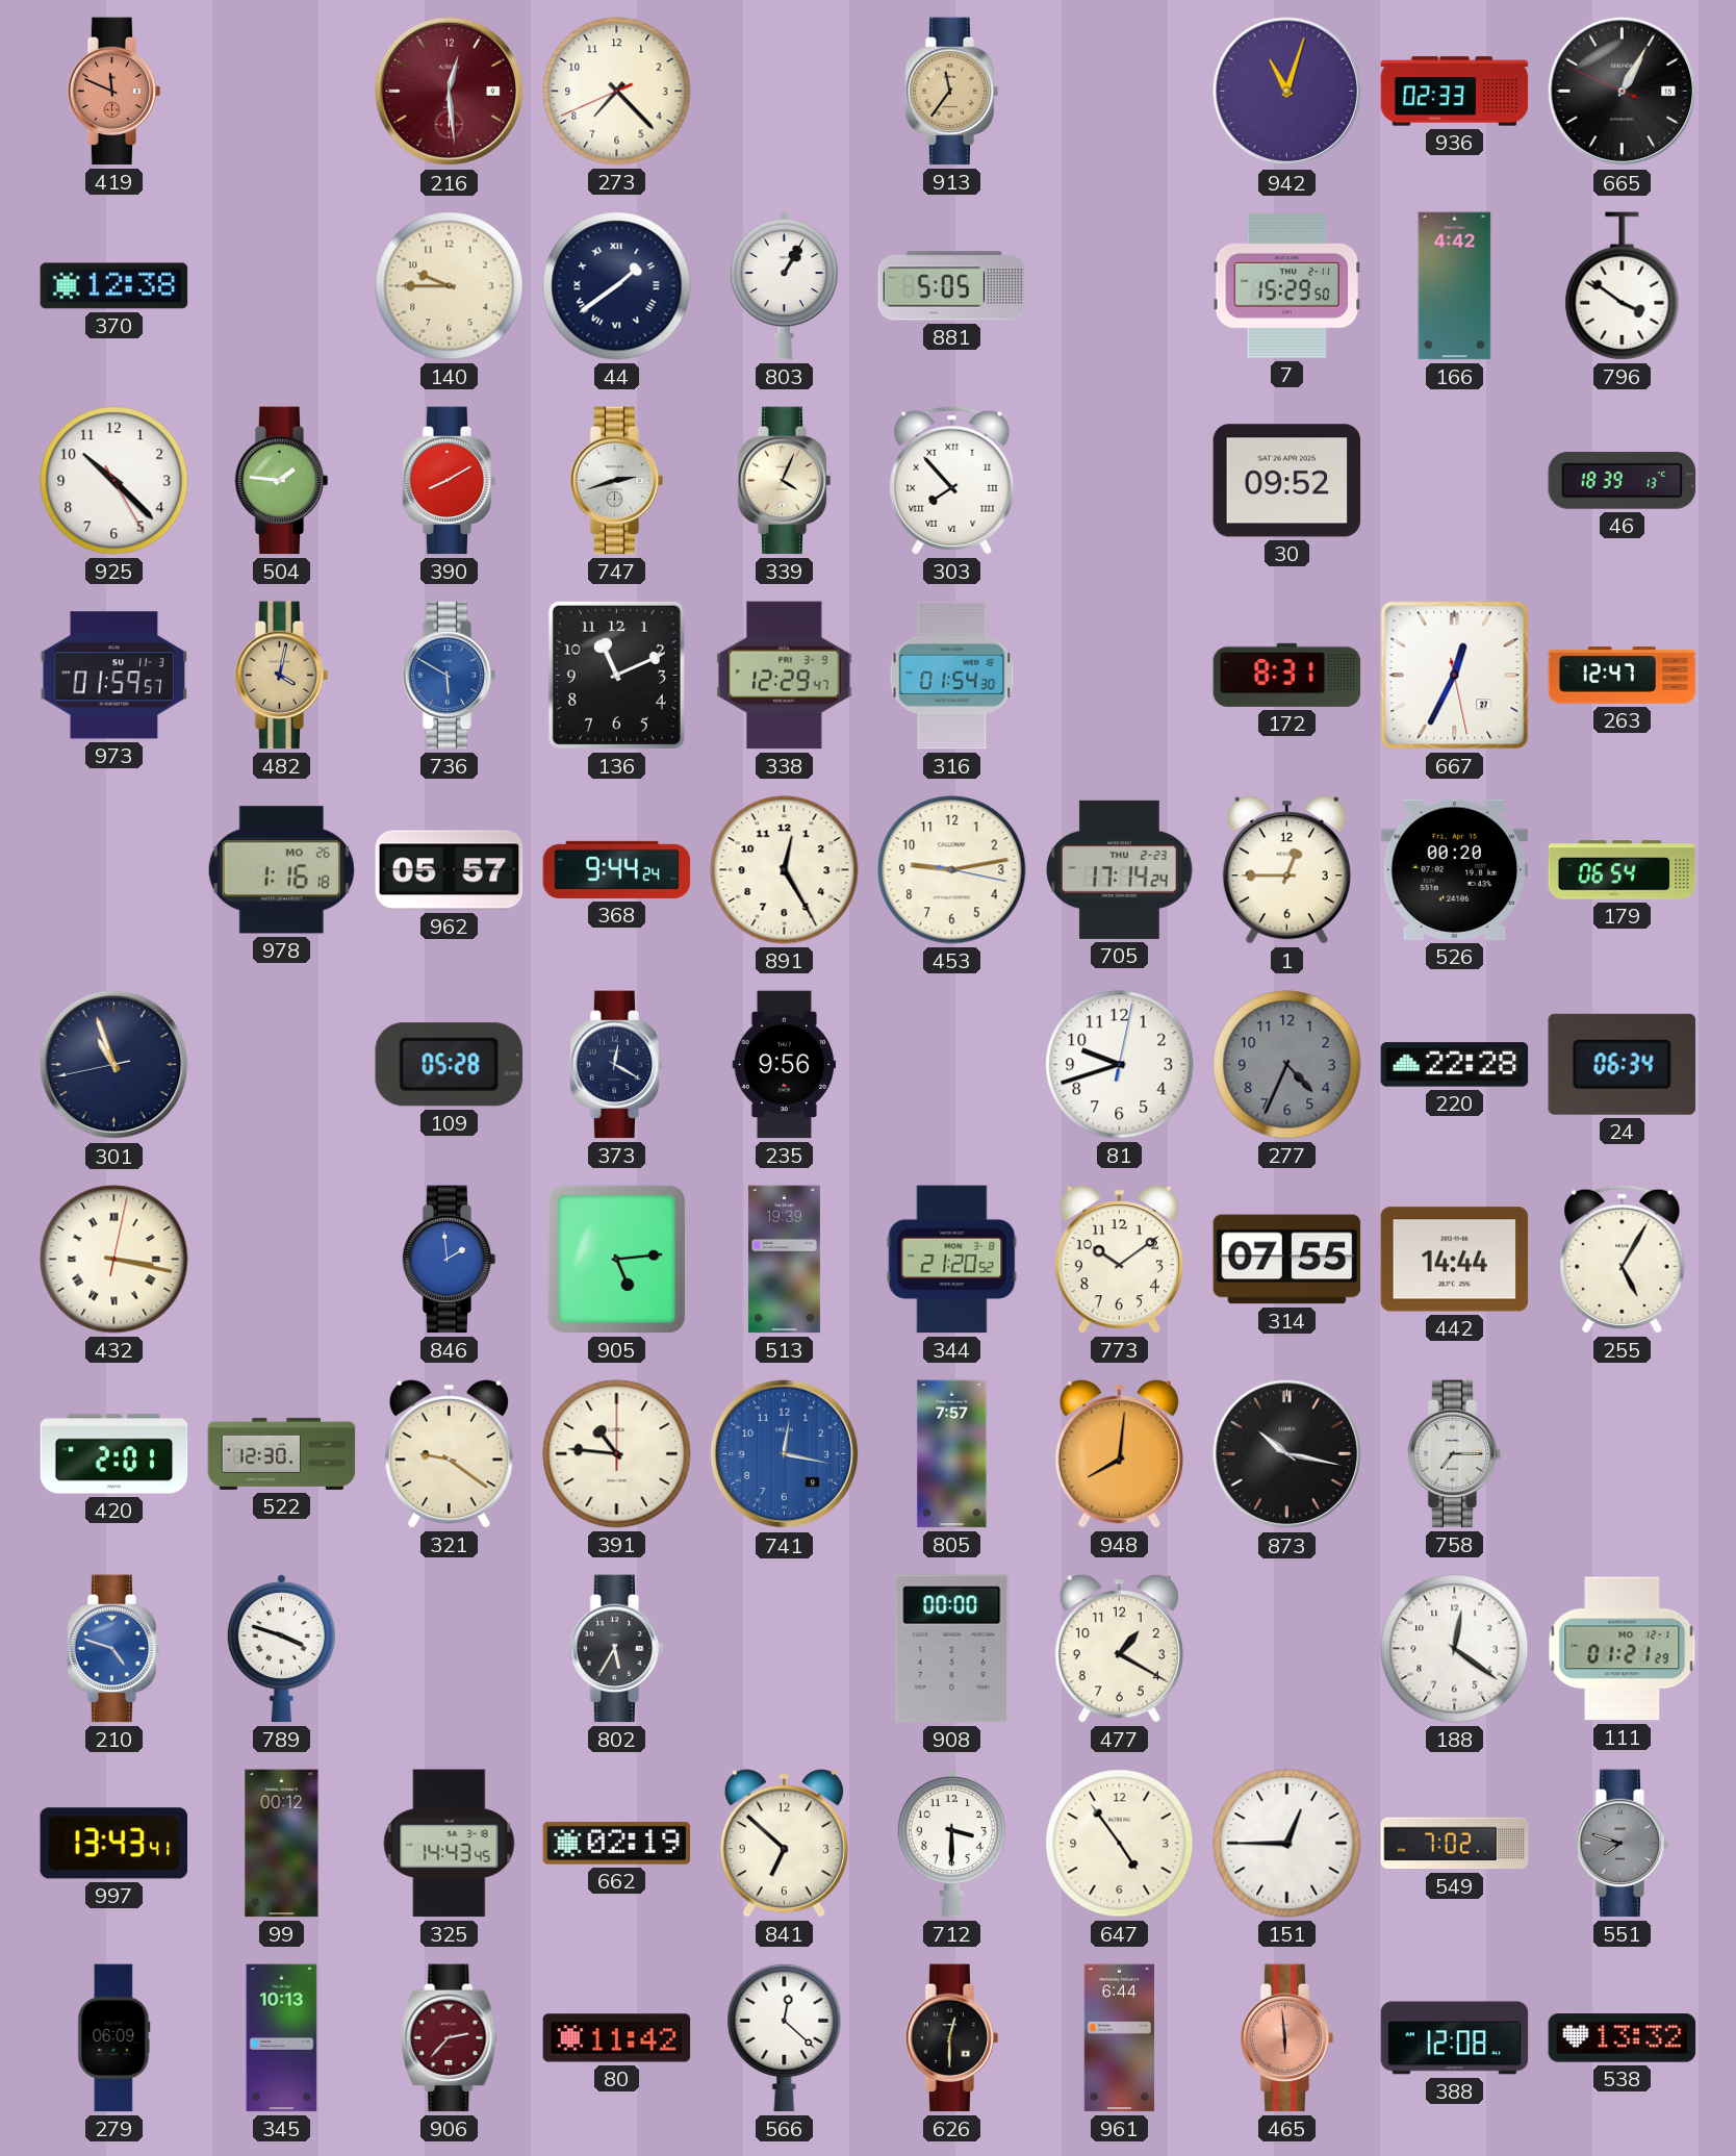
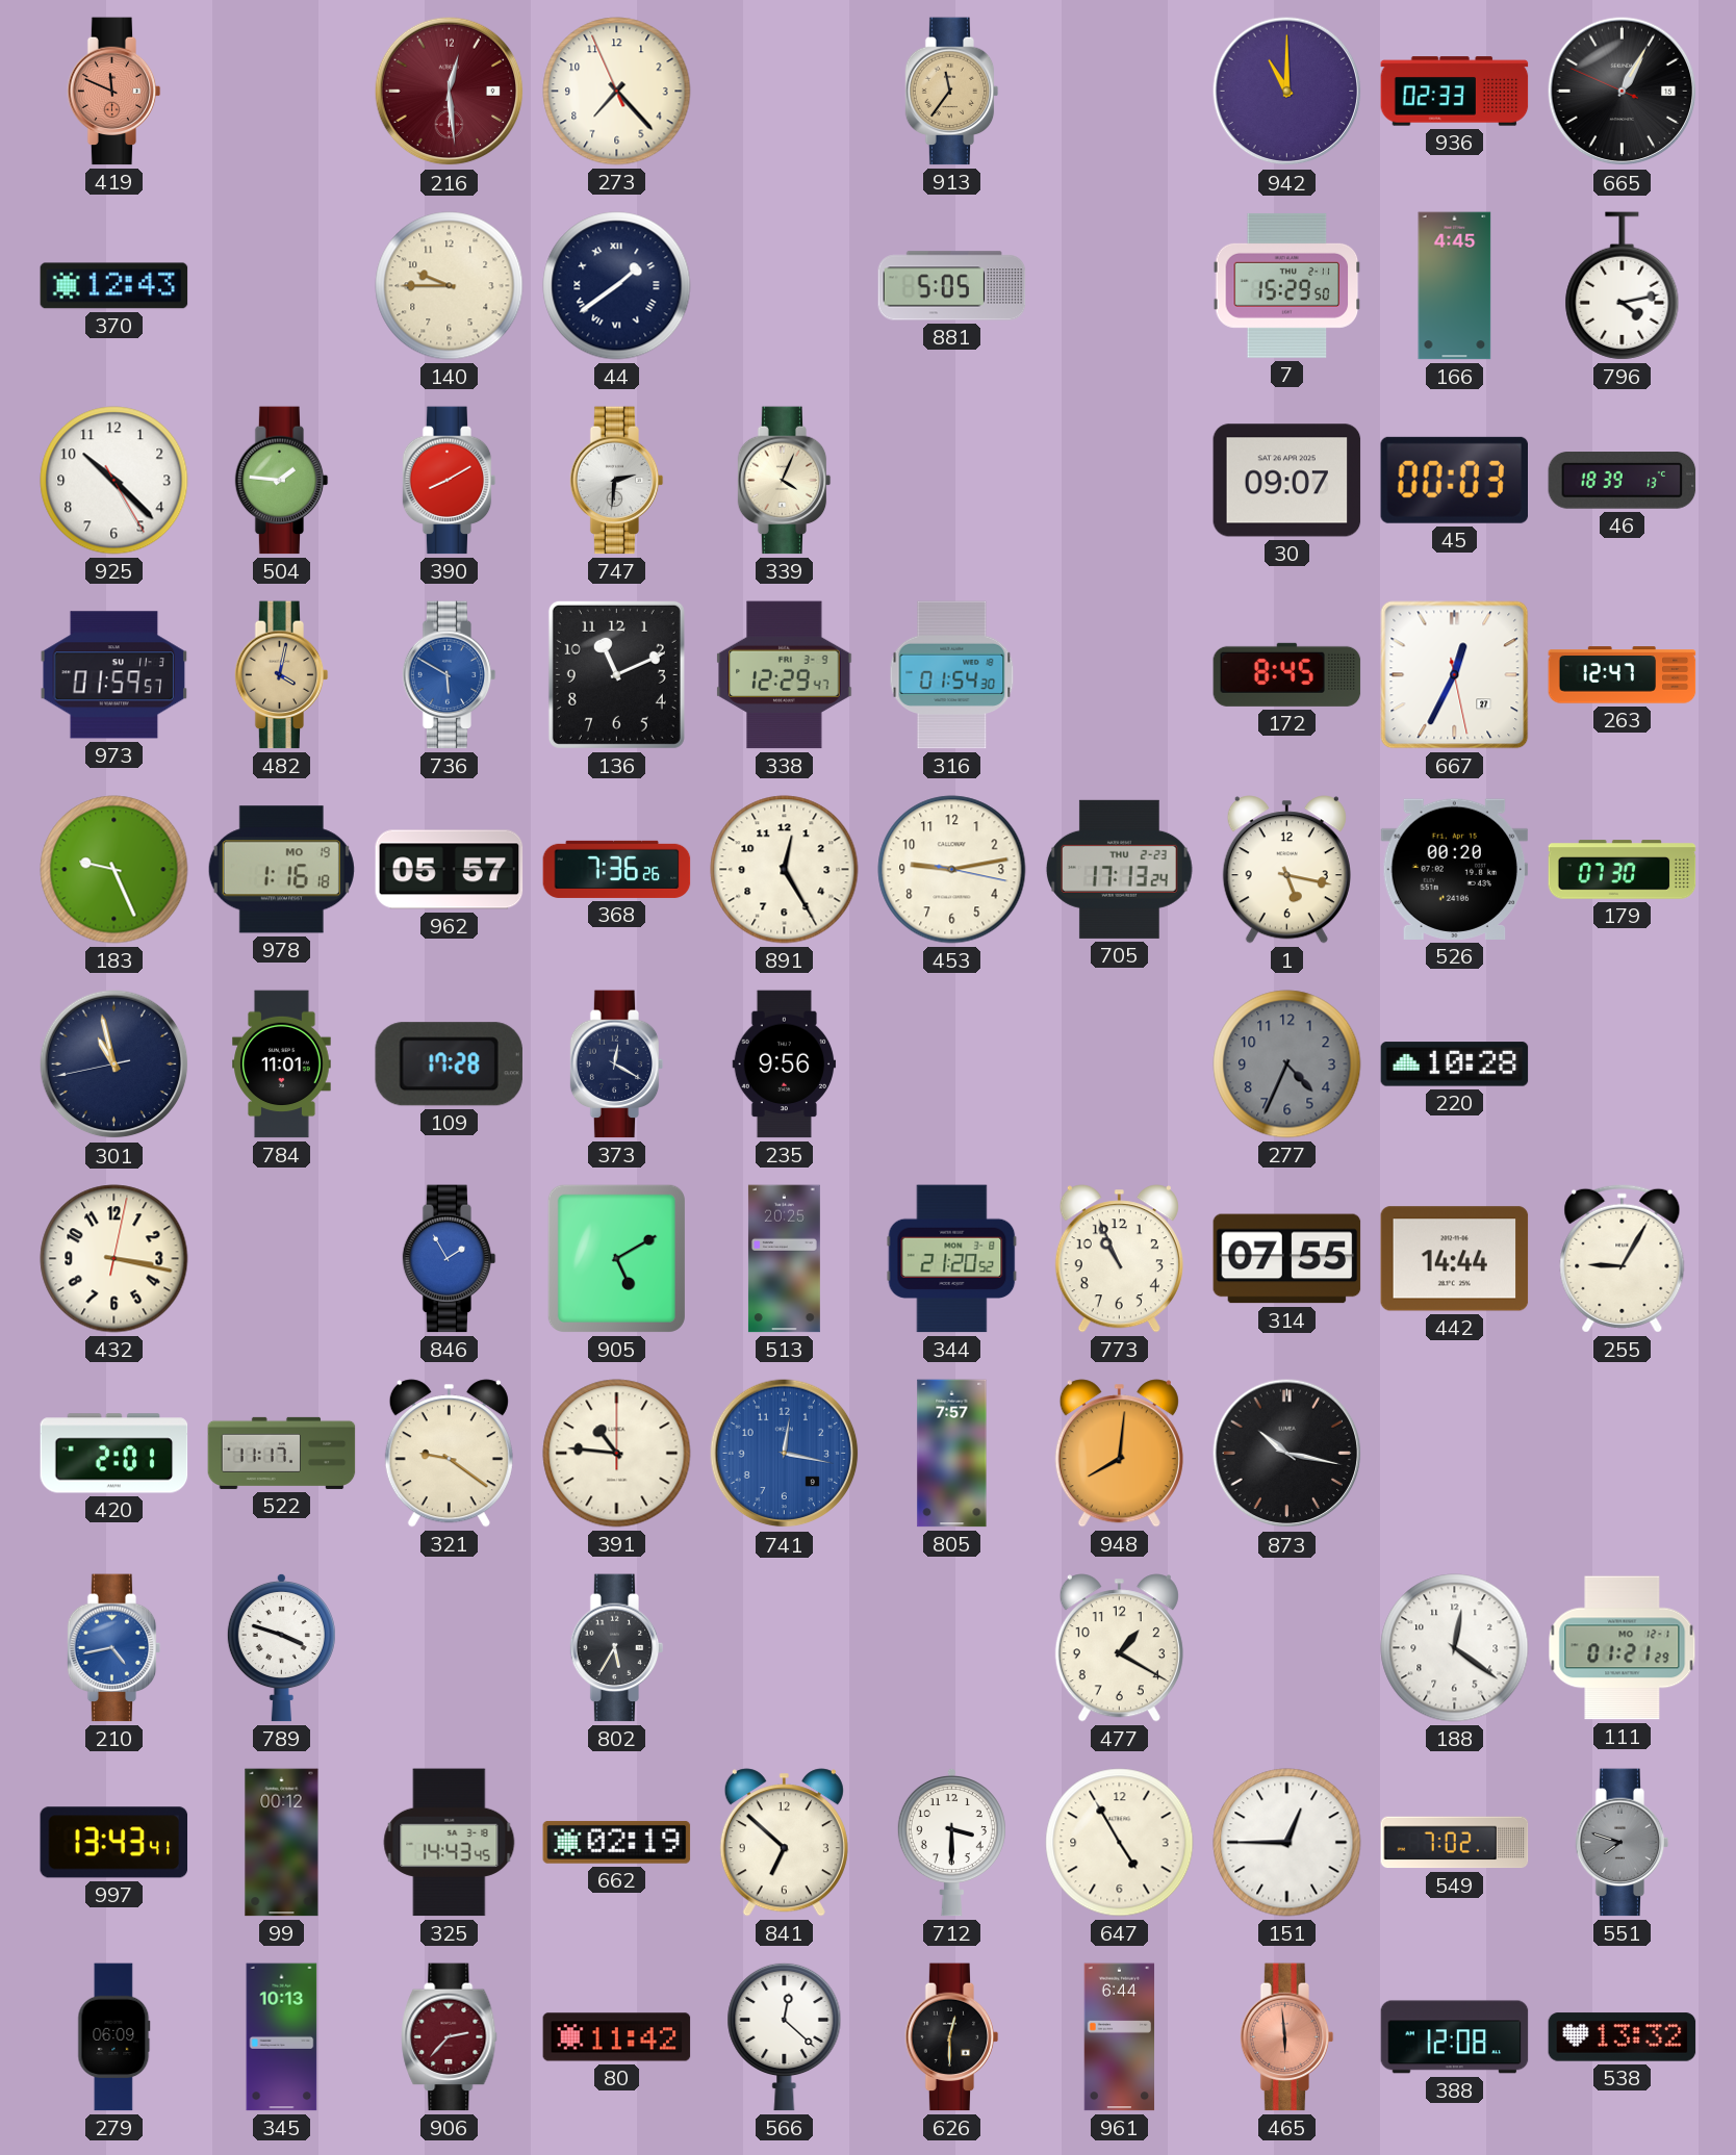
273: 7:22:41 -> 7:22:56 (617, 92)
942: 11:03 -> 11:00 (1287, 92)
370: 12:38 -> 12:43 (114, 286)
803: 1:05 -> none (784, 285)
166: 4:42 -> 4:45 (1455, 286)
796: 3:51 -> 4:13 (1623, 286)
747: 2:42 -> 2:31 (617, 481)
303: 7:53 -> none (952, 480)
30: 09:52 -> 09:07 (1287, 481)
45: none -> 00:03 (1454, 480)
172: 8:31 -> 8:45 (1287, 674)
183: none -> 9:26 (114, 870)
978 date: MO 26 -> MO 19 (281, 870)
368: 9:44 -> 7:36 (617, 869)
705: 17:14 -> 17:13 (1120, 869)
1: 12:45 -> 5:17 (1286, 870)
179: 06:54 -> 07:30 (1623, 870)
301: 10:56 -> 10:57 (114, 1064)
784: none -> 11:01 (282, 1064)
109: 05:28 -> 17:28 (449, 1064)
81: 9:42 -> none (1120, 1065)
220: 22:28 -> 10:28 (1455, 1064)
24: 06:34 -> none (1622, 1064)
432 numerals: Roman -> Arabic (114, 1259)
846: 1:59 -> 1:55 (450, 1259)
905: 5:14 -> 5:10 (616, 1258)
513: 19:39 -> 20:25 (784, 1259)
773: 10:09 -> 10:56 (1119, 1259)
255: 5:05 -> 9:05 (1623, 1258)
522: 12:30 -> 11:17 (282, 1453)
758: 7:15 -> none (1455, 1454)
210: 4:48 -> 4:43 (114, 1648)
908: 00:00 -> none (952, 1649)
647: 4:54 -> 4:55 (1120, 1843)
